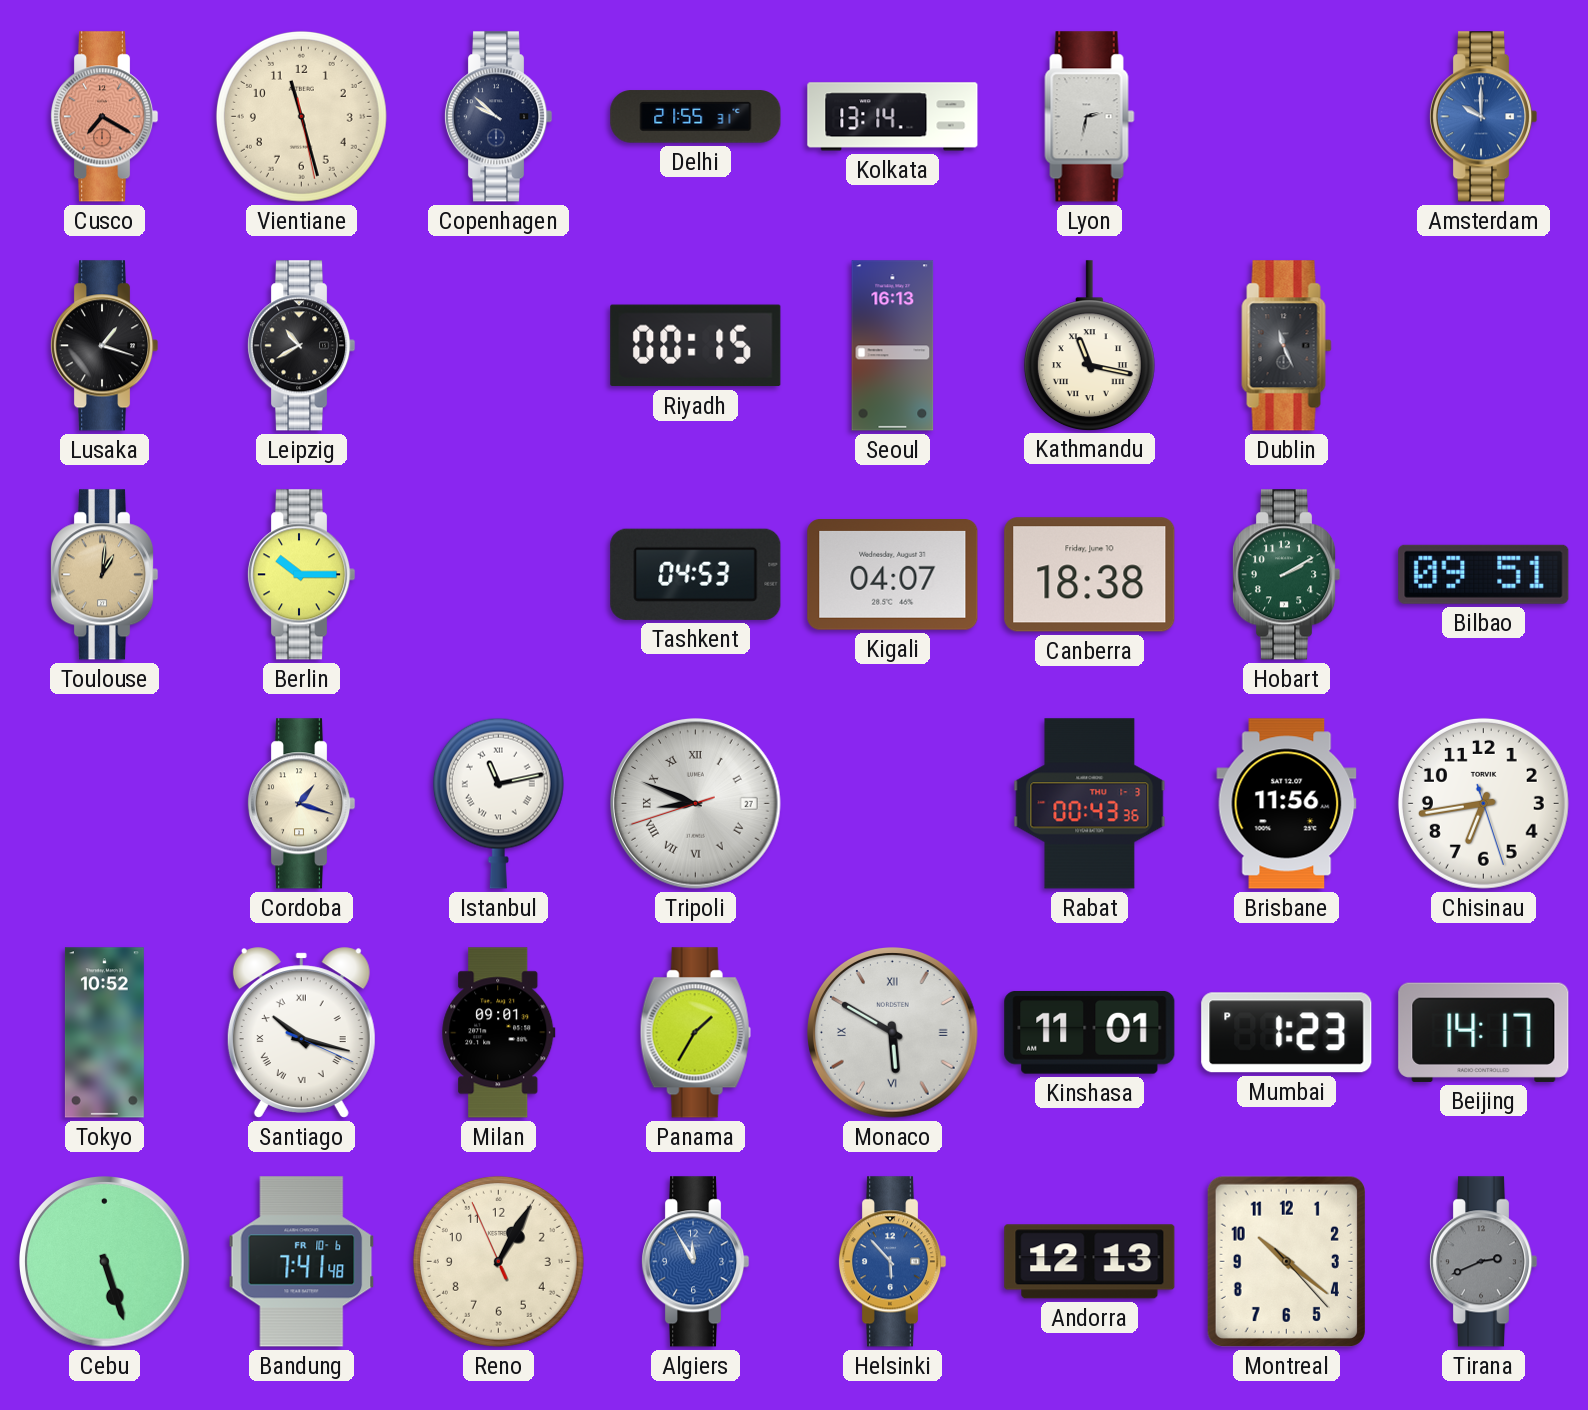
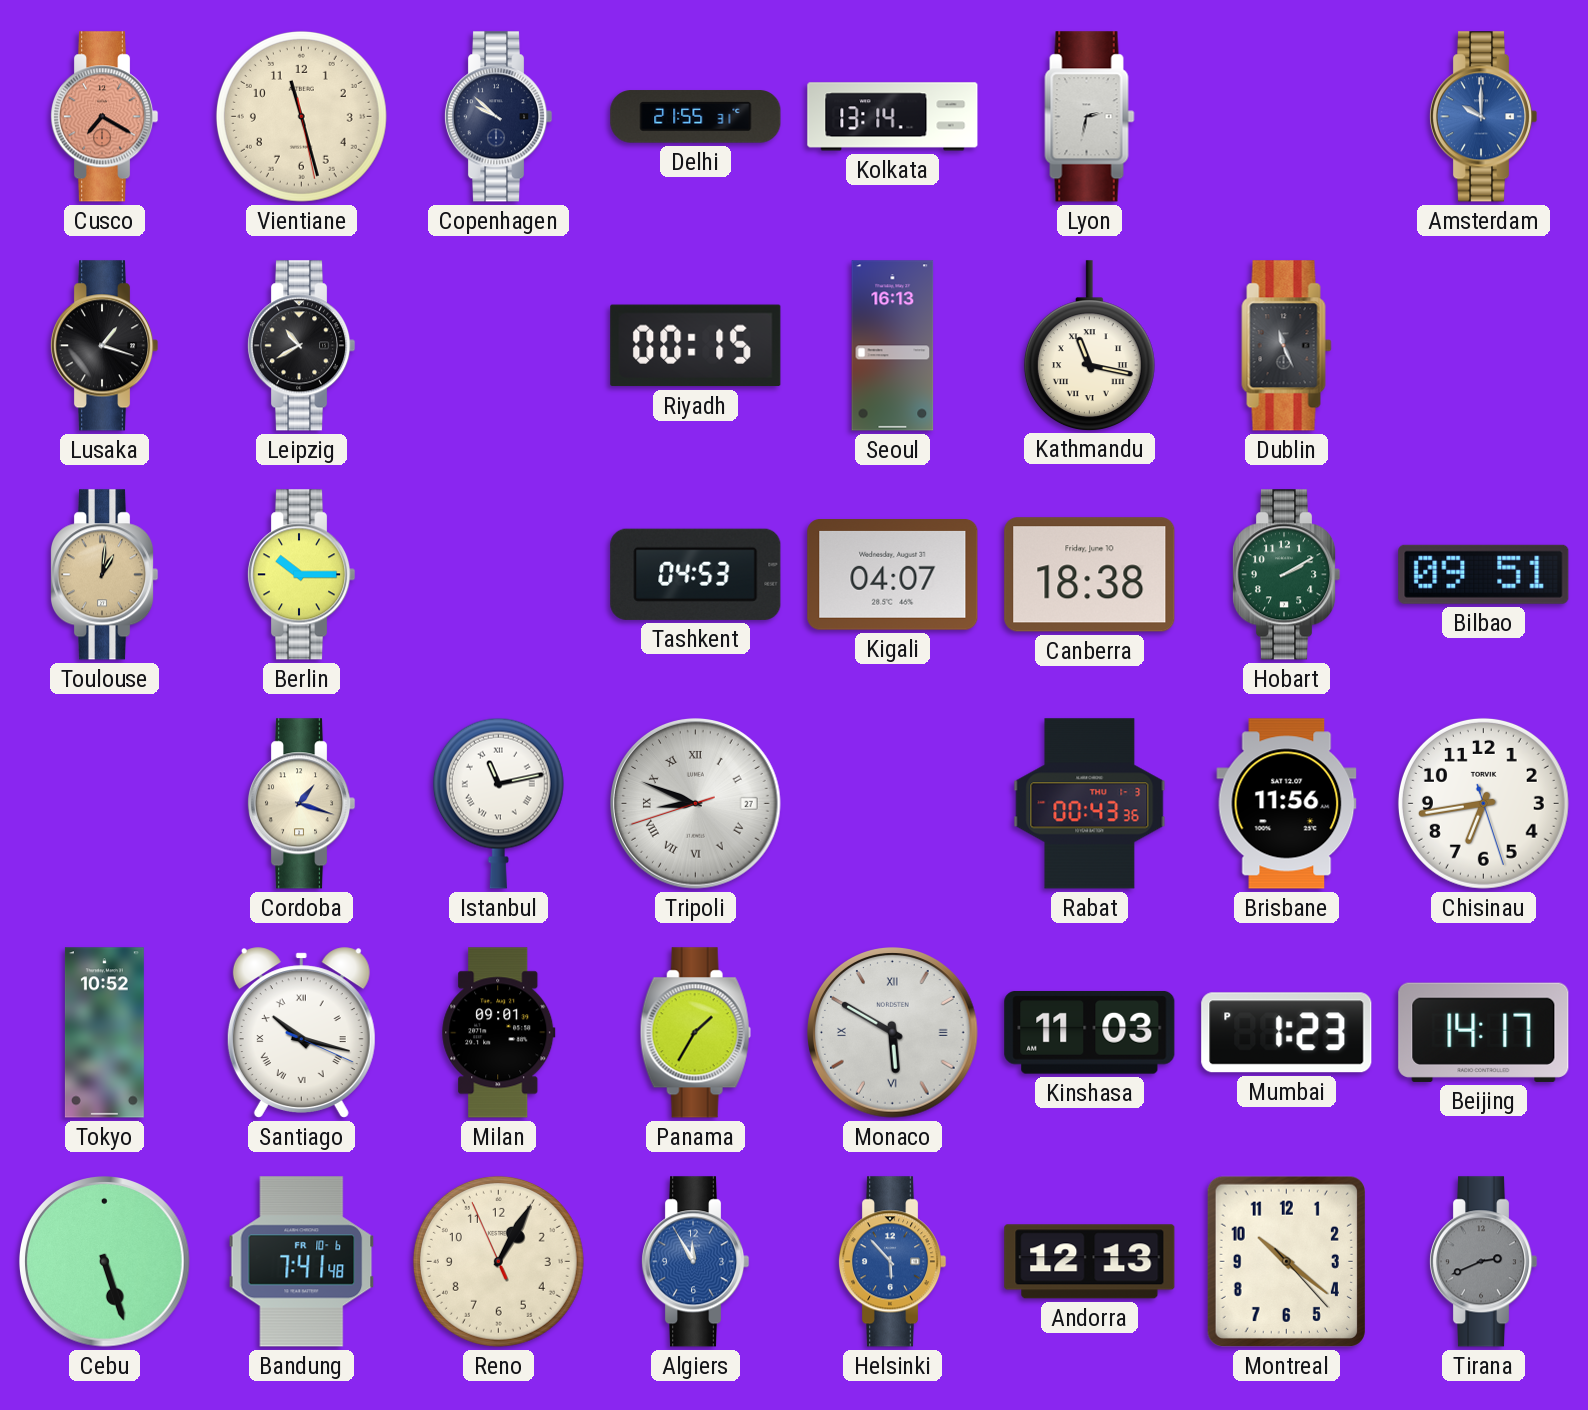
Kinshasa: 11:01 -> 11:03 (1090, 1032)
